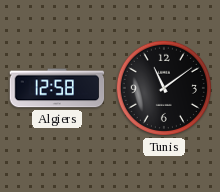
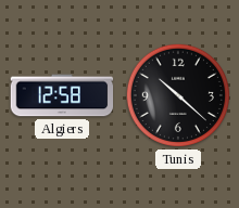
Tunis: 11:09 -> 10:22 (178, 95)
